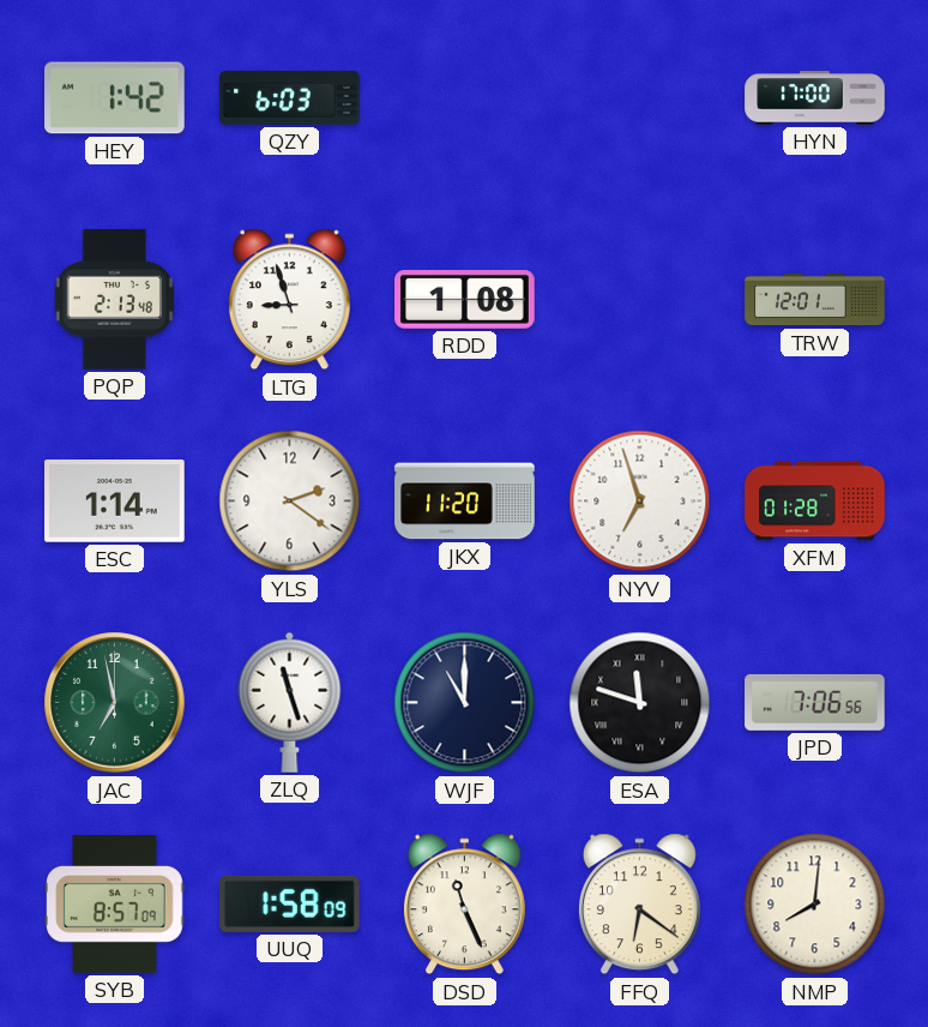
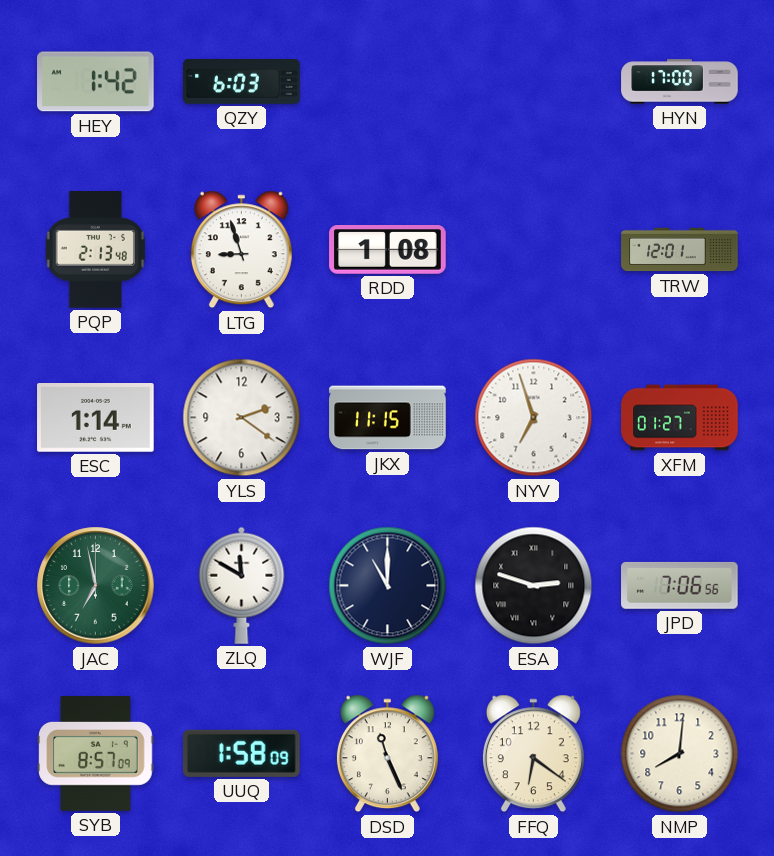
JKX: 11:20 -> 11:15 (388, 418)
XFM: 01:28 -> 01:27 (680, 418)
ZLQ: 11:27 -> 11:50 (242, 585)
ESA: 11:48 -> 2:48 (534, 586)
